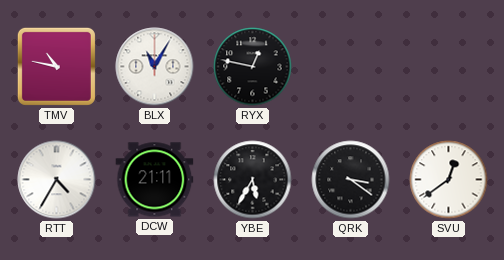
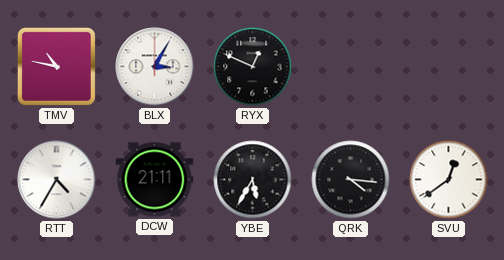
BLX: 11:05 -> 3:05 (155, 67)
RYX: 12:47 -> 12:49 (253, 67)
QRK: 3:21 -> 4:16 (351, 180)
